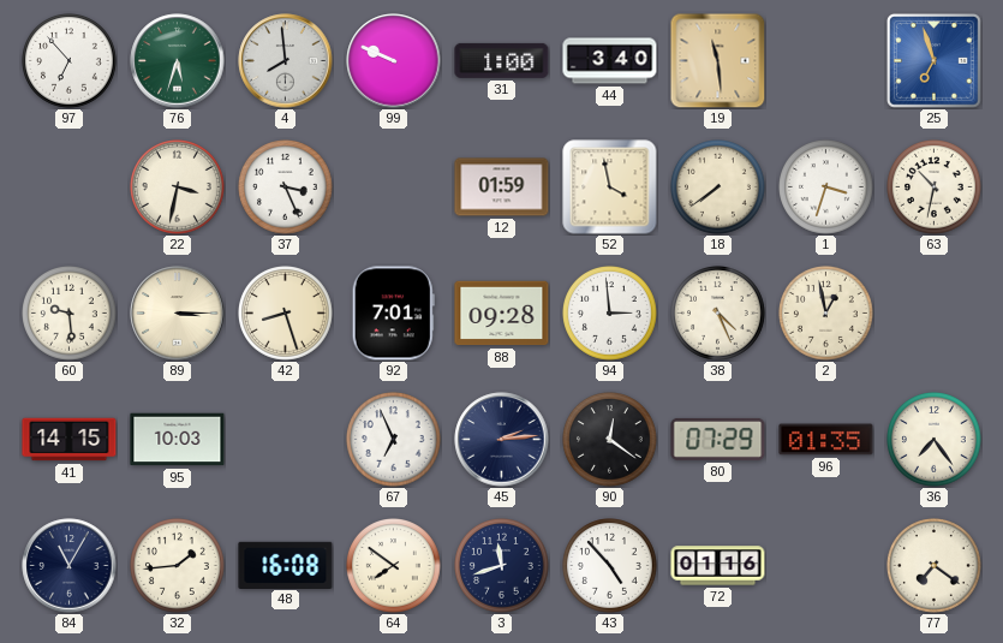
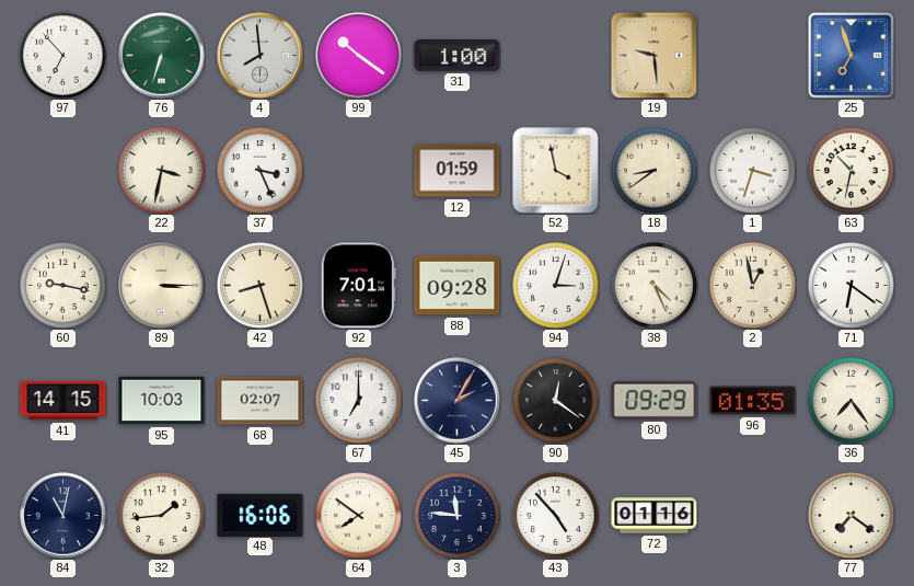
76: 5:33 -> 6:33 (162, 56)
99: 9:49 -> 10:21 (359, 56)
44: 3:40 -> none (610, 61)
19: 11:29 -> 9:29 (653, 55)
18: 7:39 -> 8:39 (655, 171)
60: 9:29 -> 9:17 (63, 286)
94: 2:59 -> 3:03 (556, 286)
71: none -> 6:21 (852, 286)
68: none -> 02:07 (261, 401)
67: 6:56 -> 7:00 (359, 401)
45: 2:14 -> 2:05 (458, 401)
80: 07:29 -> 09:29 (655, 400)
84: 11:05 -> 11:02 (63, 516)
48: 16:08 -> 16:06 (261, 515)
3: 11:42 -> 11:46 (458, 516)
